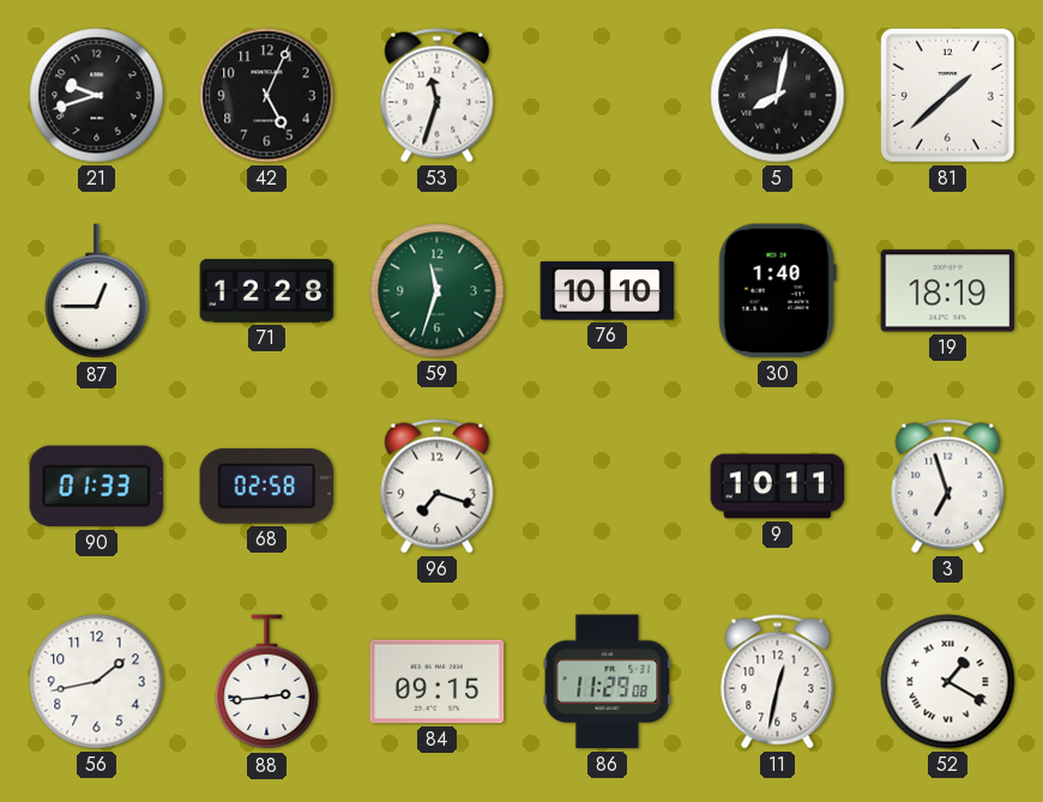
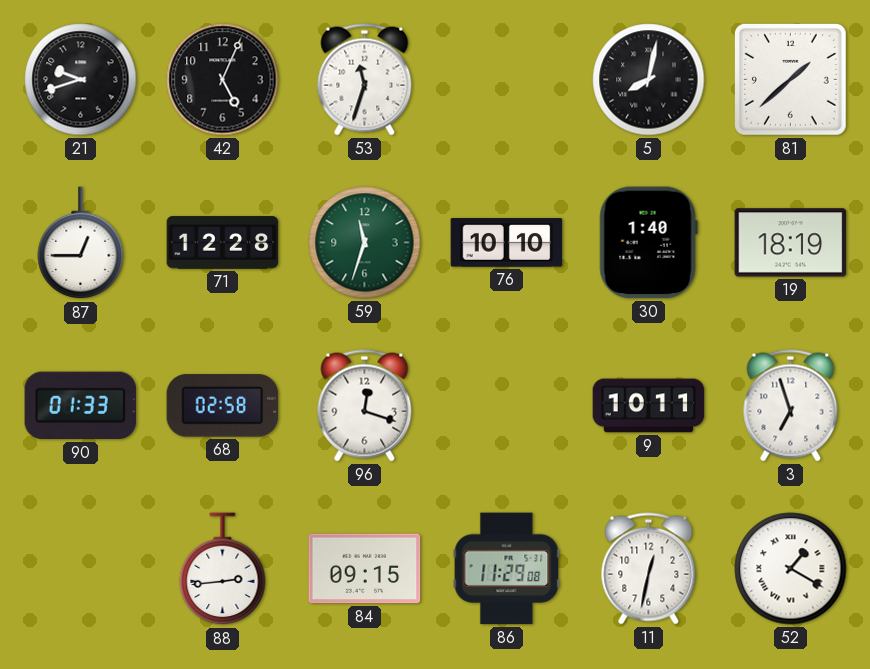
96: 7:18 -> 12:18 (365, 406)
56: 1:43 -> none (97, 682)
